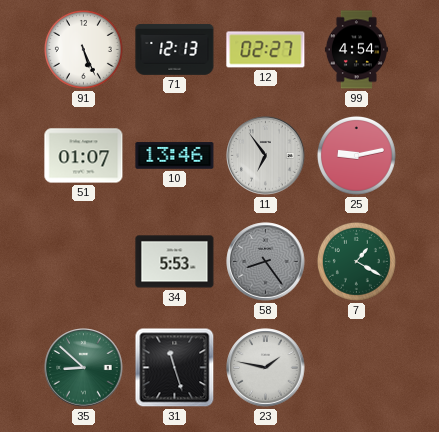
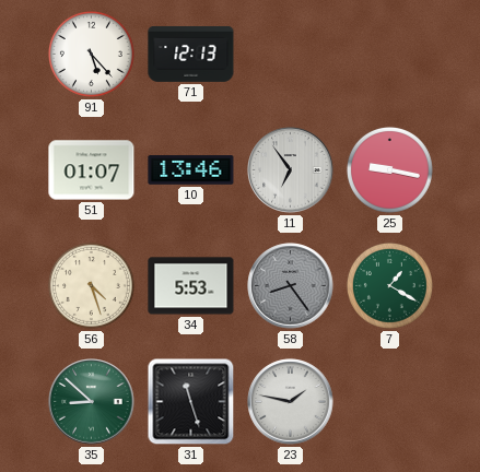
91: 5:26 -> 5:23 (91, 54)
12: 02:27 -> none (266, 50)
99: 4:54 -> none (356, 50)
25: 9:13 -> 9:17 (389, 169)
56: none -> 4:27 (91, 285)
